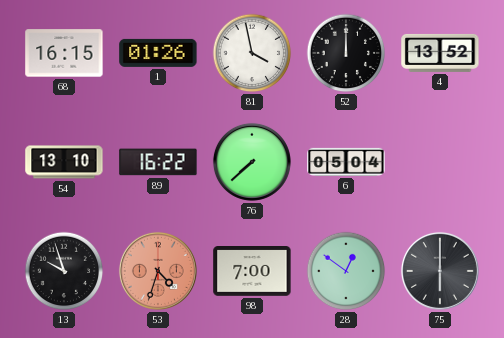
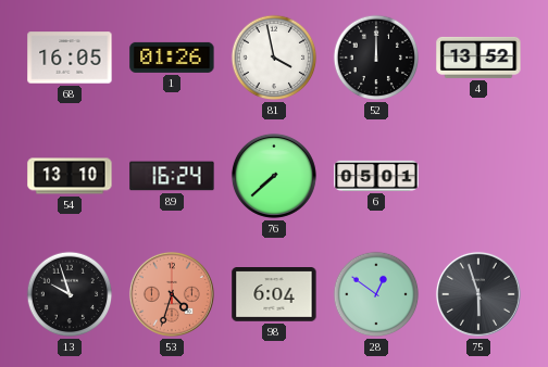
68: 16:15 -> 16:05 (70, 58)
89: 16:22 -> 16:24 (172, 176)
6: 05:04 -> 05:01 (376, 176)
98: 7:00 -> 6:04 (274, 295)
75: 6:00 -> 5:57 (478, 294)
